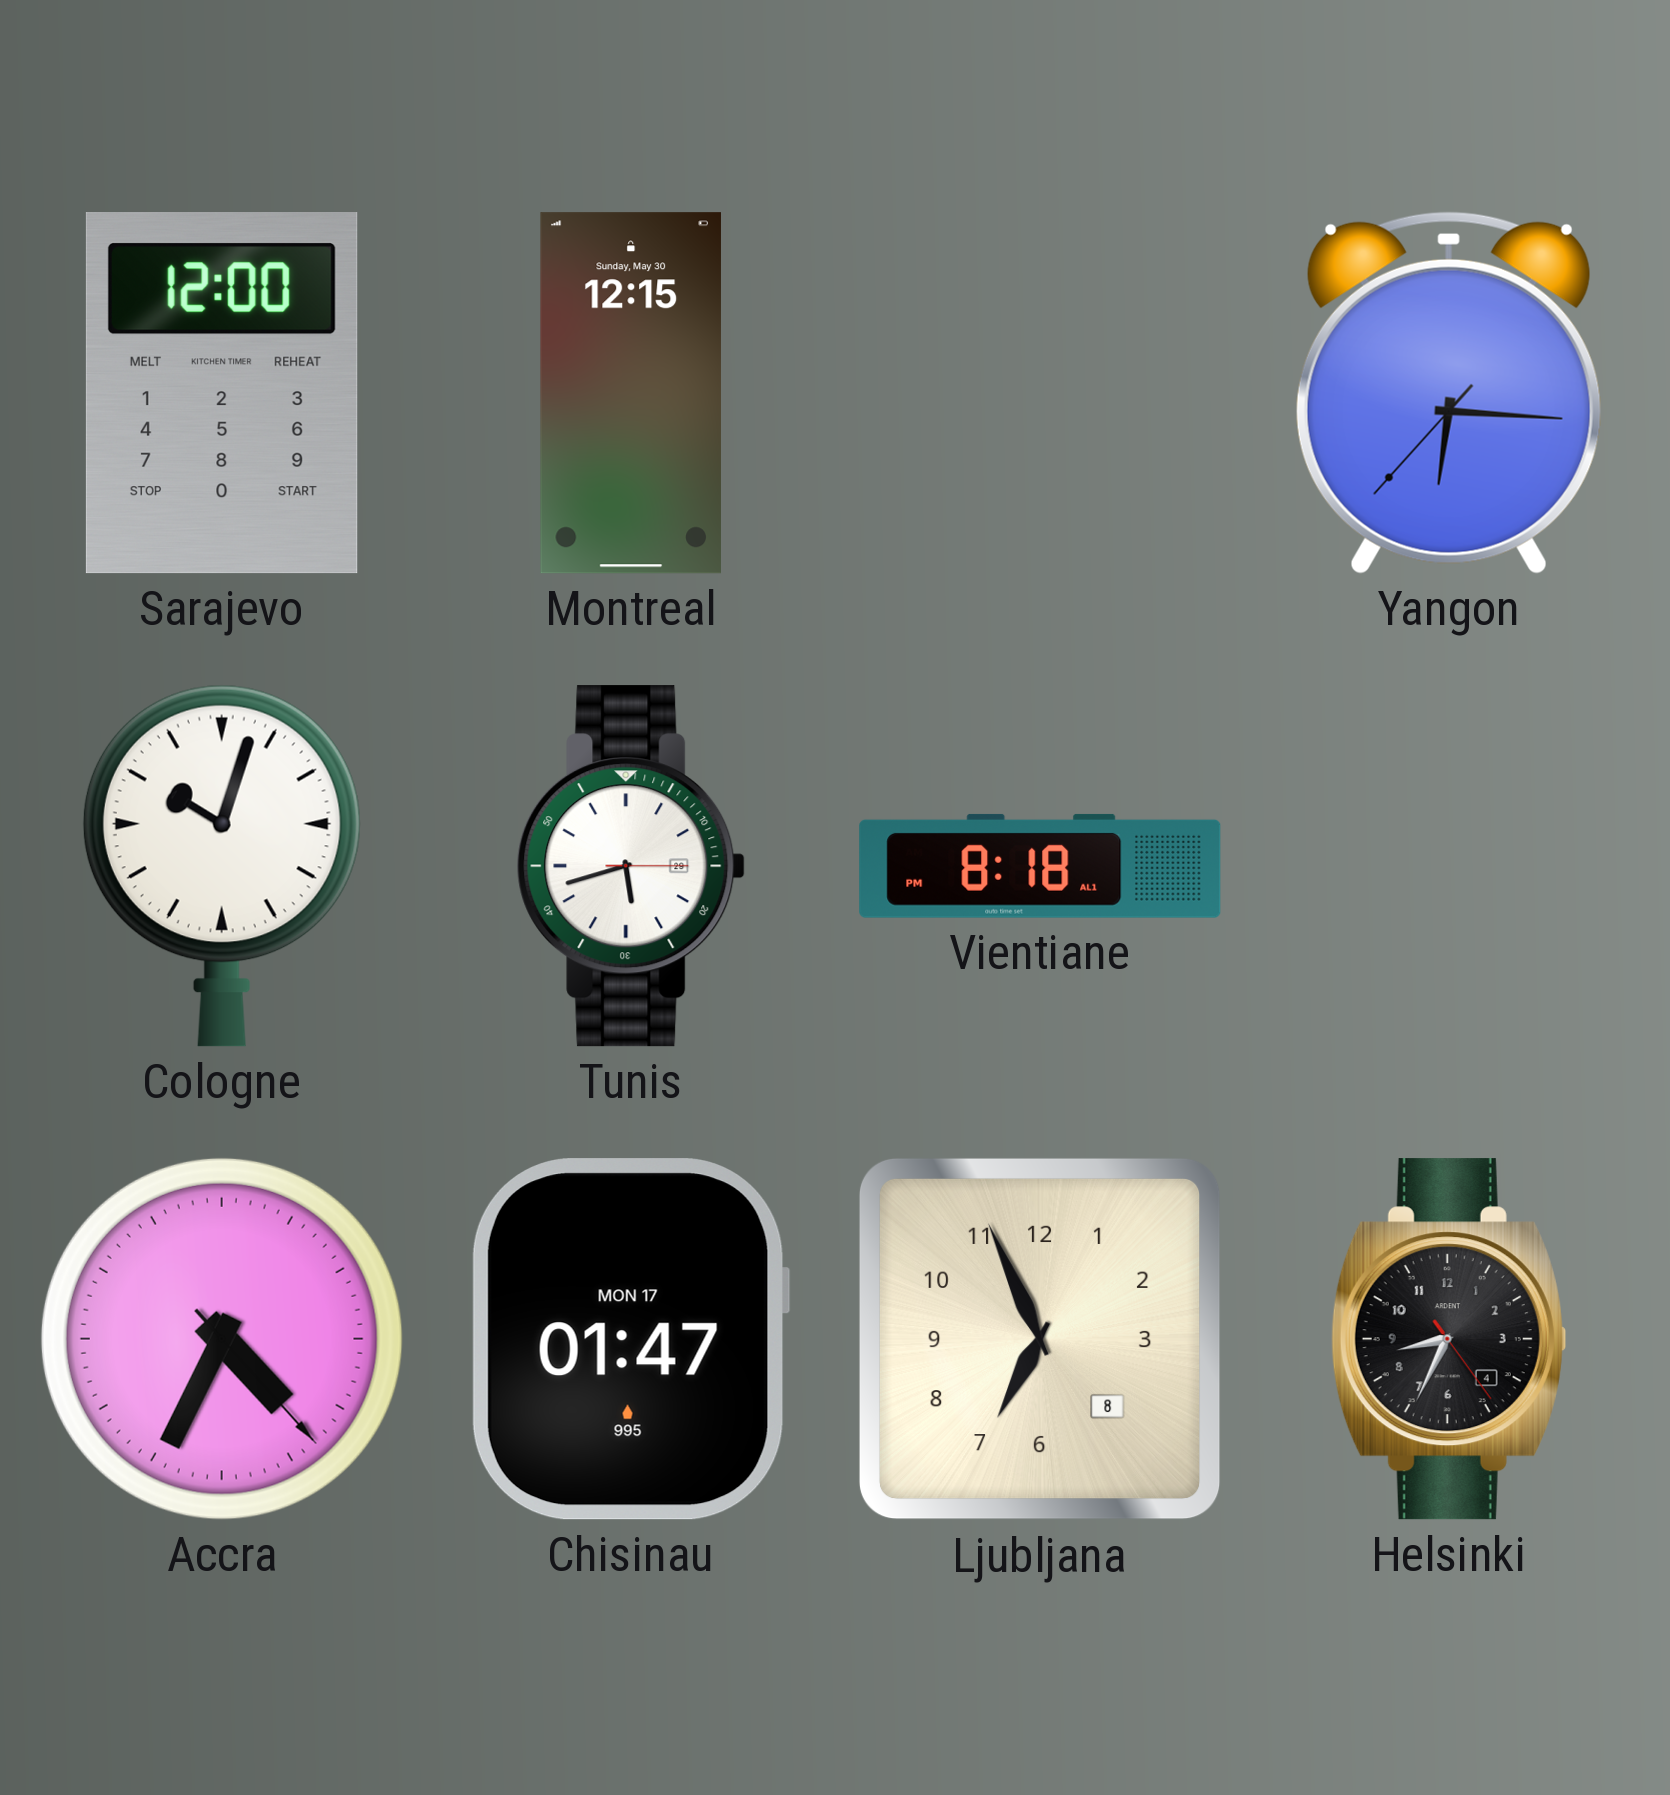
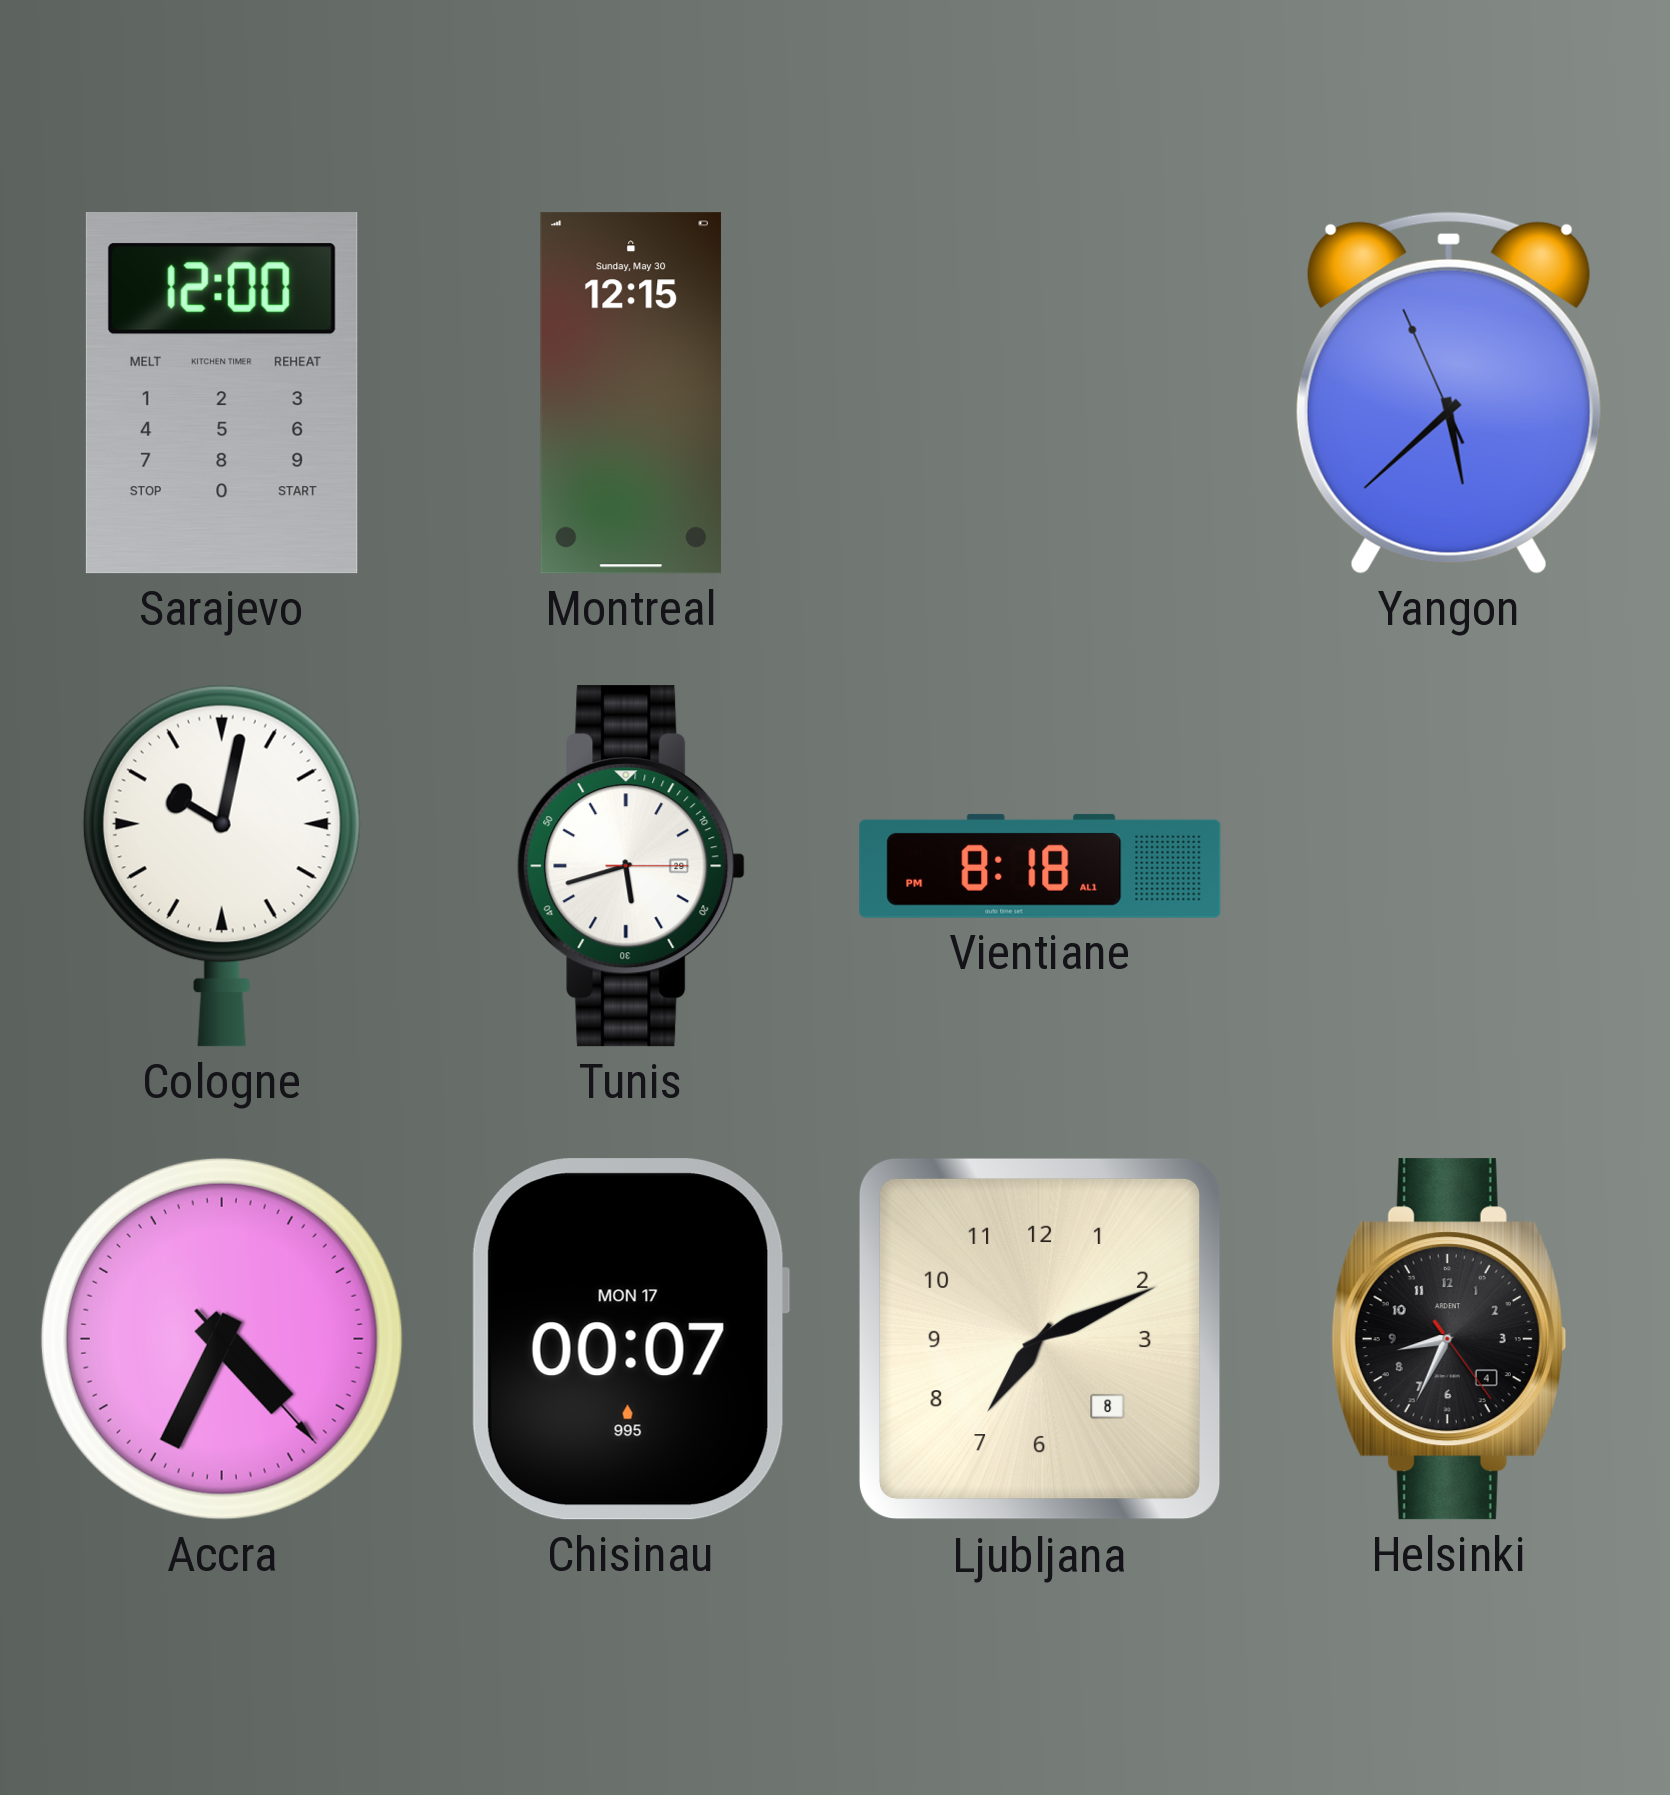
Yangon: 6:15 -> 5:37 (1449, 393)
Cologne: 10:03 -> 10:02 (222, 866)
Chisinau: 01:47 -> 00:07 (631, 1339)
Ljubljana: 6:56 -> 7:11 (1040, 1339)
